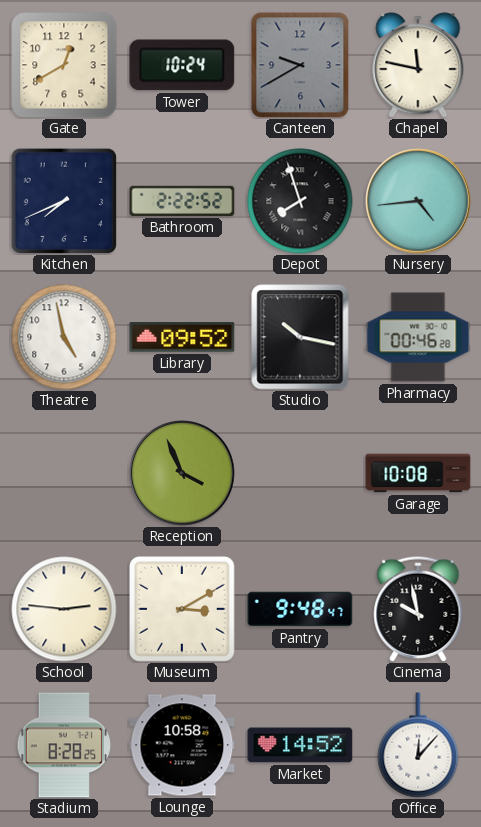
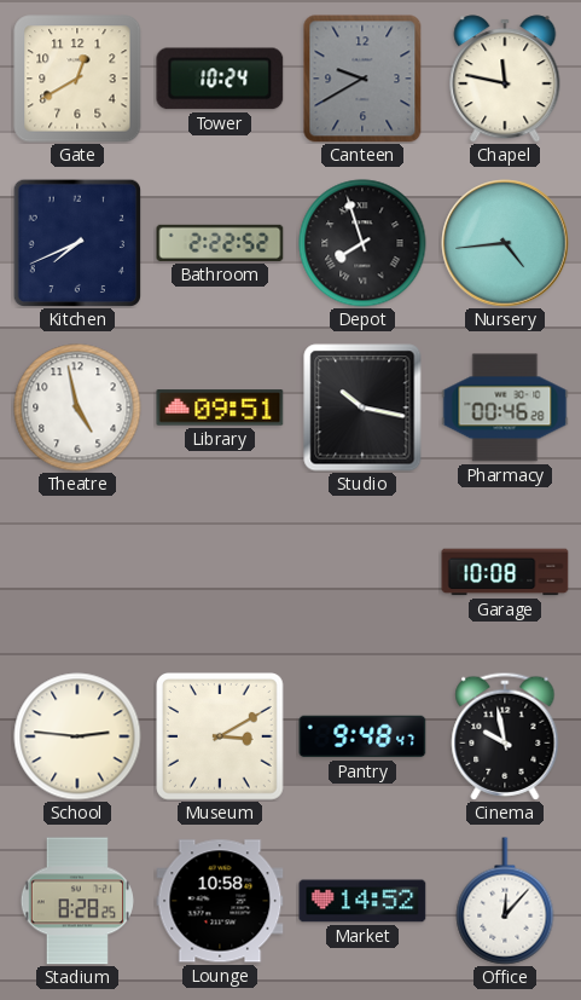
Library: 09:52 -> 09:51 (220, 407)
Reception: 3:56 -> none (182, 473)
